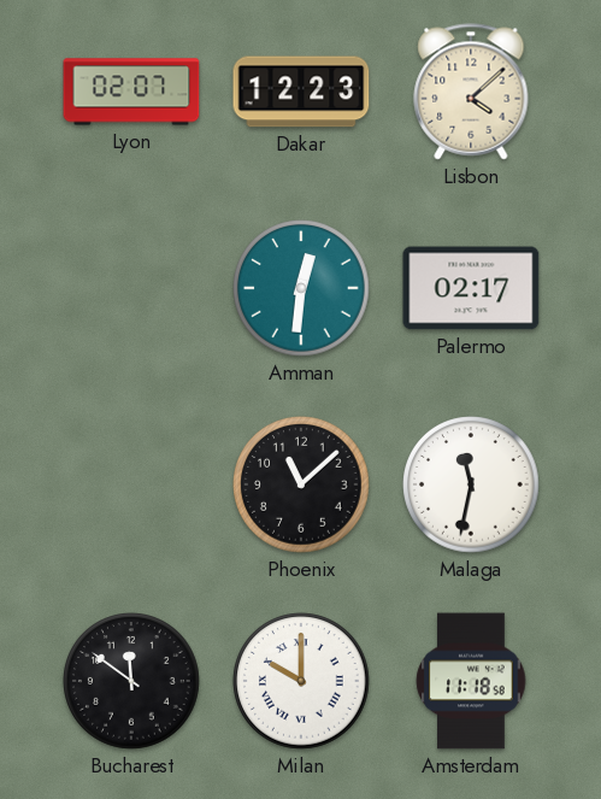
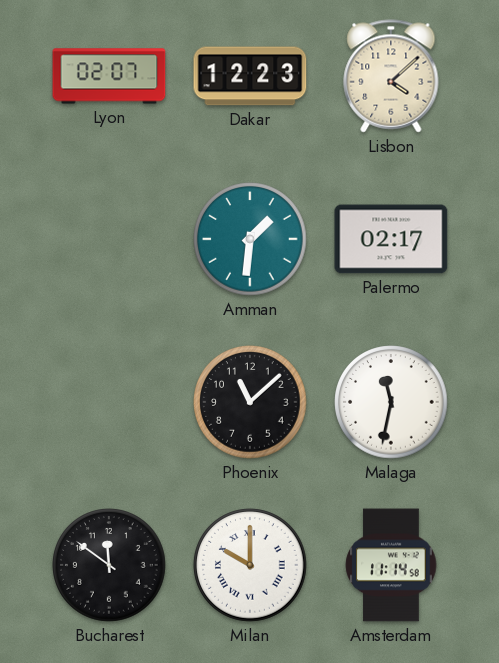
Amman: 12:31 -> 1:31 (250, 239)
Amsterdam: 11:18 -> 11:14 (391, 565)
